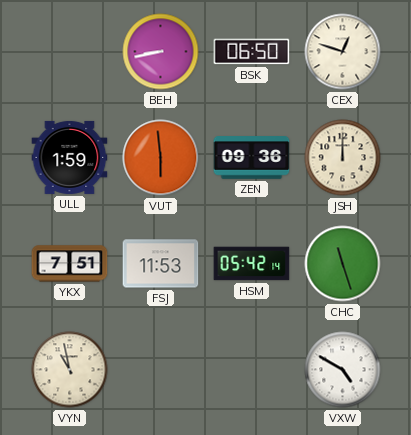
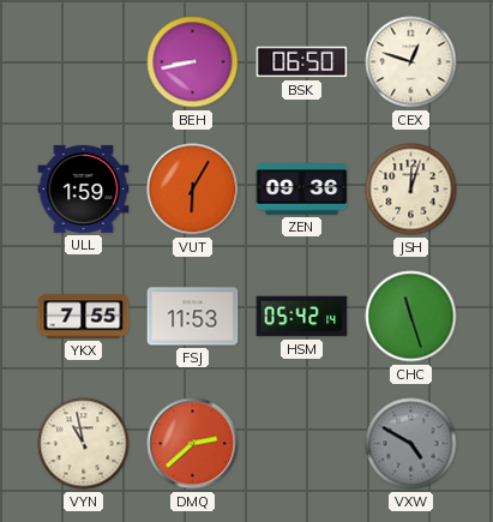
VUT: 5:59 -> 6:05 (193, 190)
JSH: 12:00 -> 12:03 (411, 190)
YKX: 7:51 -> 7:55 (84, 317)
DMQ: none -> 2:38 (193, 444)
VXW dial: white -> grey (411, 444)
